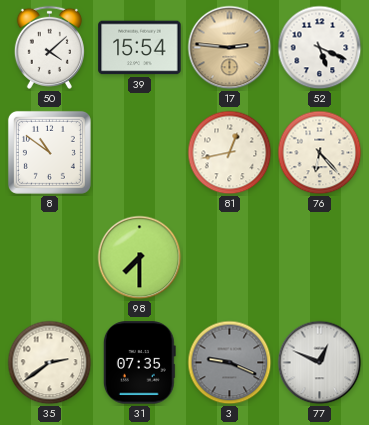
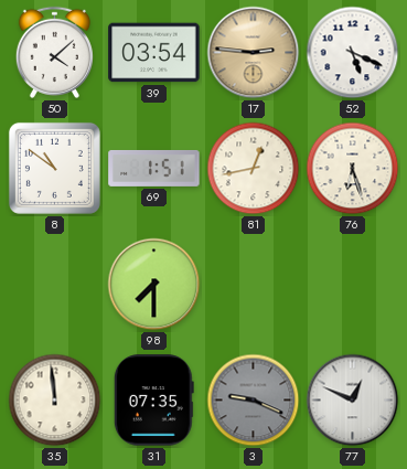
39: 15:54 -> 03:54 (154, 53)
69: none -> 1:51 (154, 168)
76: 6:23 -> 6:27 (353, 169)
35: 2:39 -> 11:59 (55, 401)
